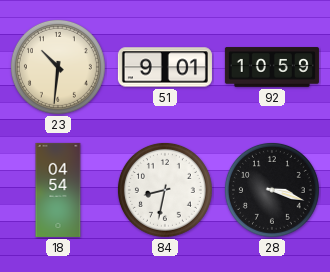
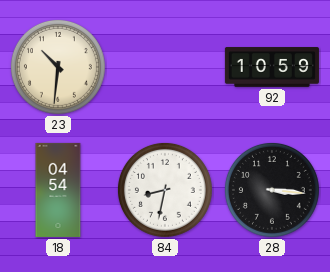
51: 9:01 -> none (165, 67)
28: 3:18 -> 3:16 (272, 190)
